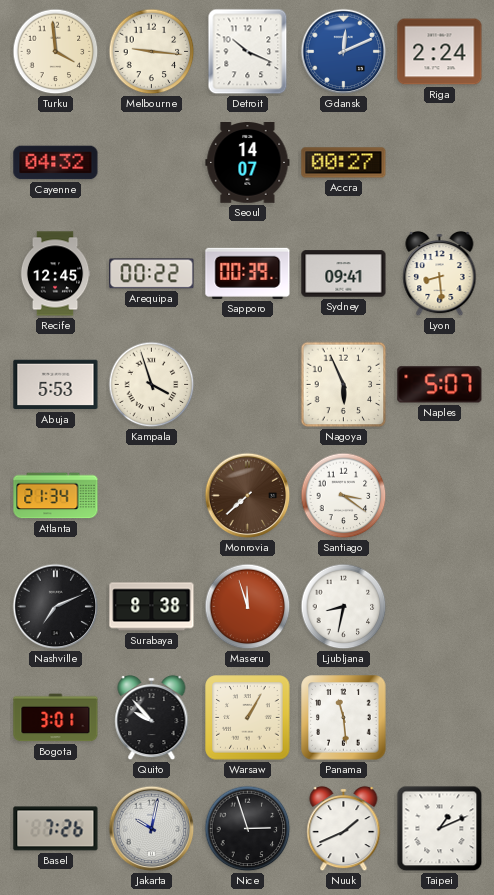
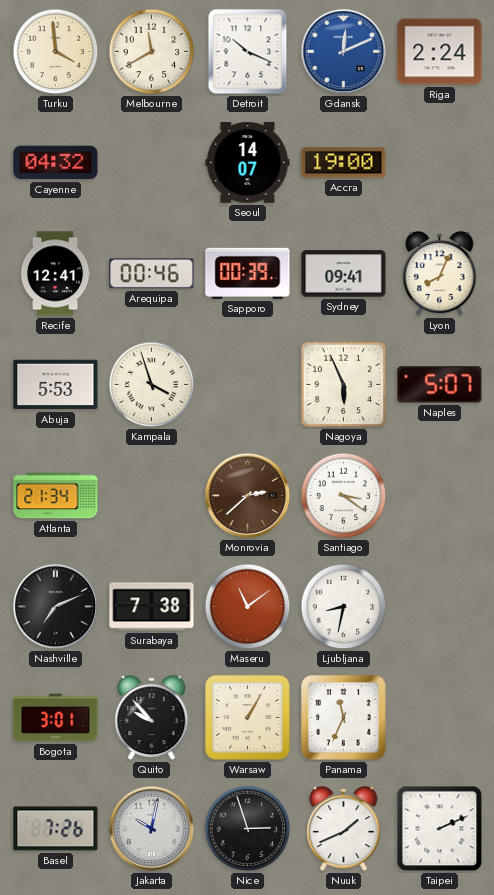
Melbourne: 9:16 -> 11:40 (152, 52)
Accra: 00:27 -> 19:00 (344, 163)
Recife: 12:45 -> 12:41 (55, 274)
Arequipa: 00:22 -> 00:46 (152, 274)
Lyon: 8:29 -> 8:04 (440, 274)
Monrovia: 7:38 -> 2:38 (248, 496)
Surabaya: 8:38 -> 7:38 (152, 607)
Maseru: 11:57 -> 11:09 (248, 607)
Panama: 11:29 -> 11:34 (344, 718)
Taipei: 1:11 -> 2:11 (440, 829)
